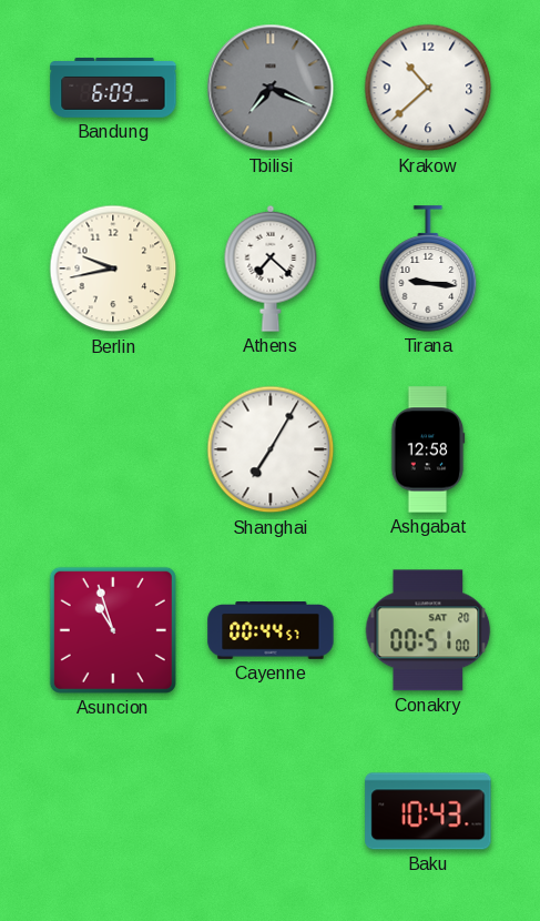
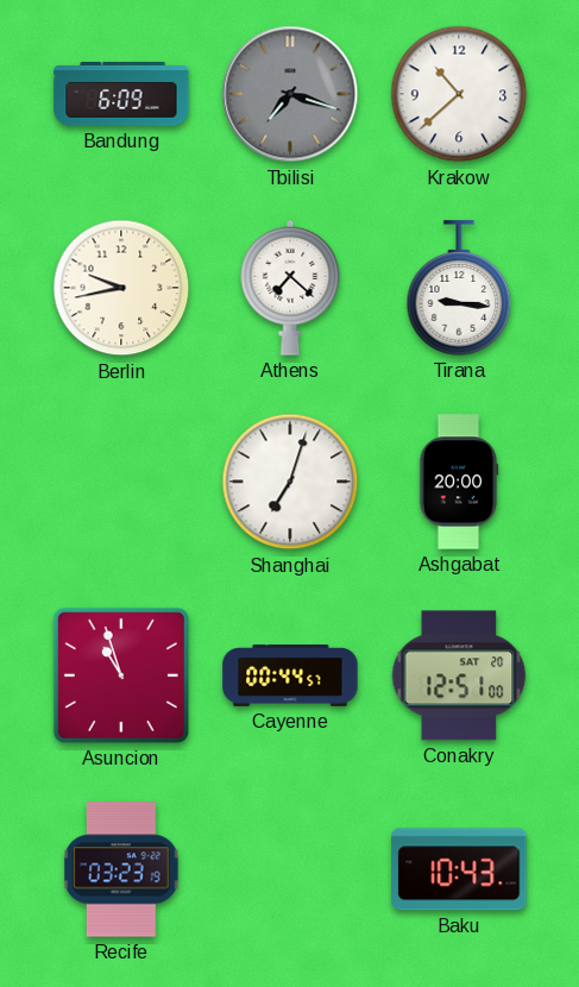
Tbilisi: 7:19 -> 7:18 (290, 94)
Shanghai: 7:05 -> 7:03 (290, 482)
Ashgabat: 12:58 -> 20:00 (459, 482)
Conakry: 00:51 -> 12:51 (459, 675)
Recife: none -> 03:23 (121, 869)
